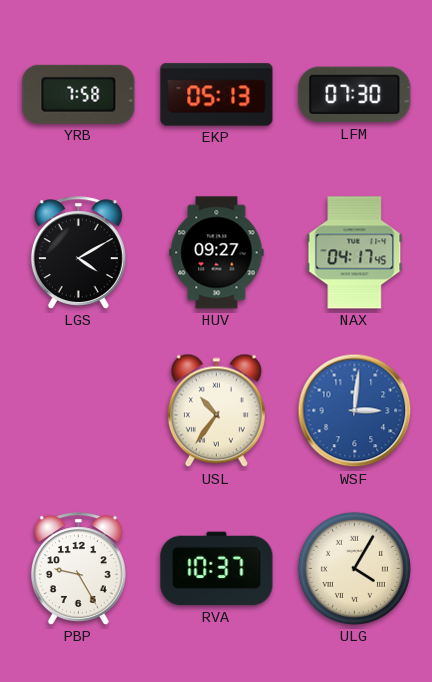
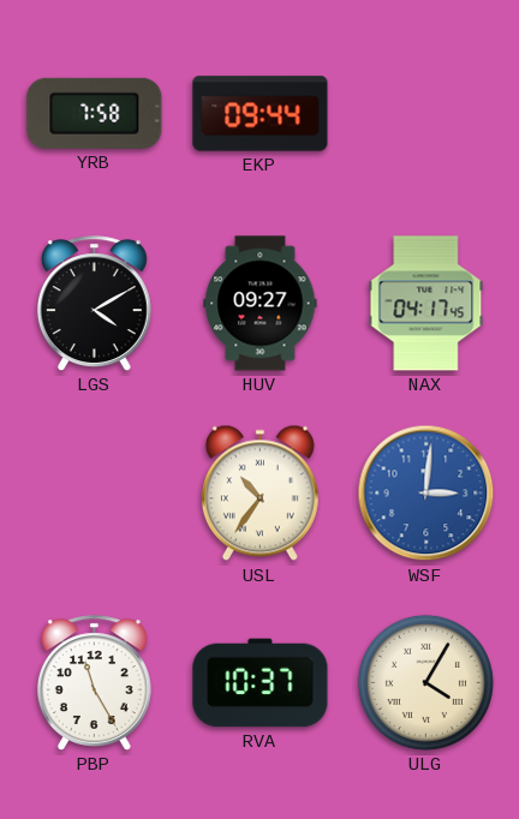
EKP: 05:13 -> 09:44 (261, 114)
LFM: 07:30 -> none (355, 95)
PBP: 9:25 -> 11:25 (94, 683)
